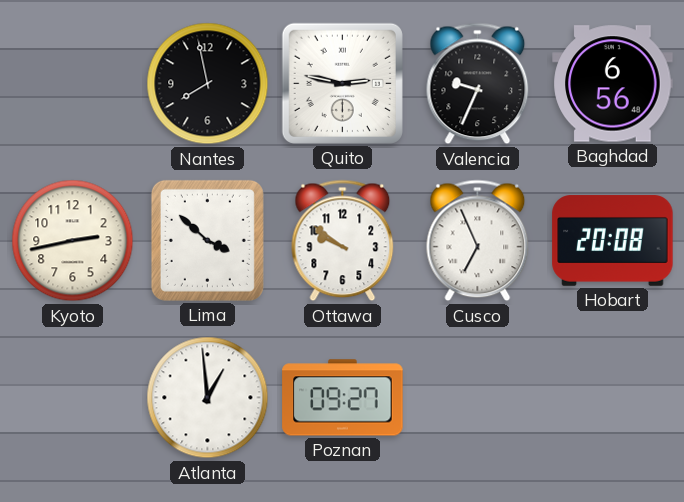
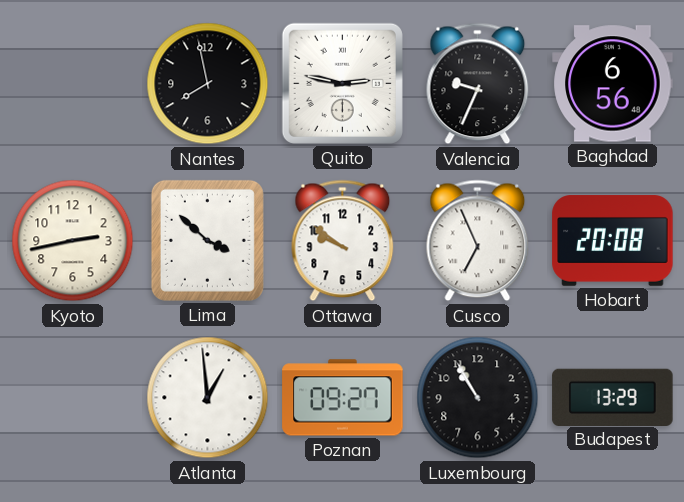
Luxembourg: none -> 10:55 (478, 398)
Budapest: none -> 13:29 (613, 397)
